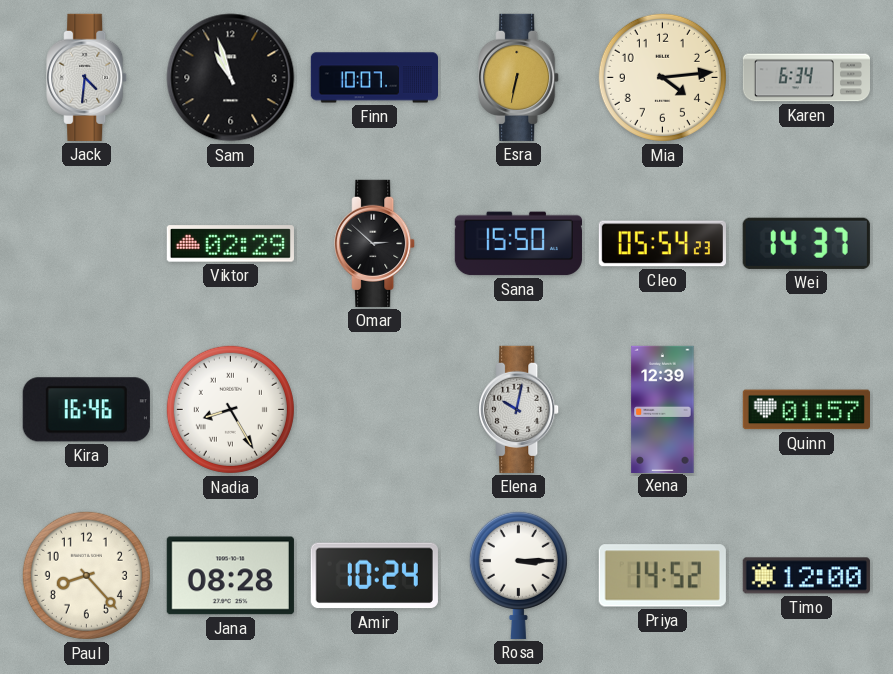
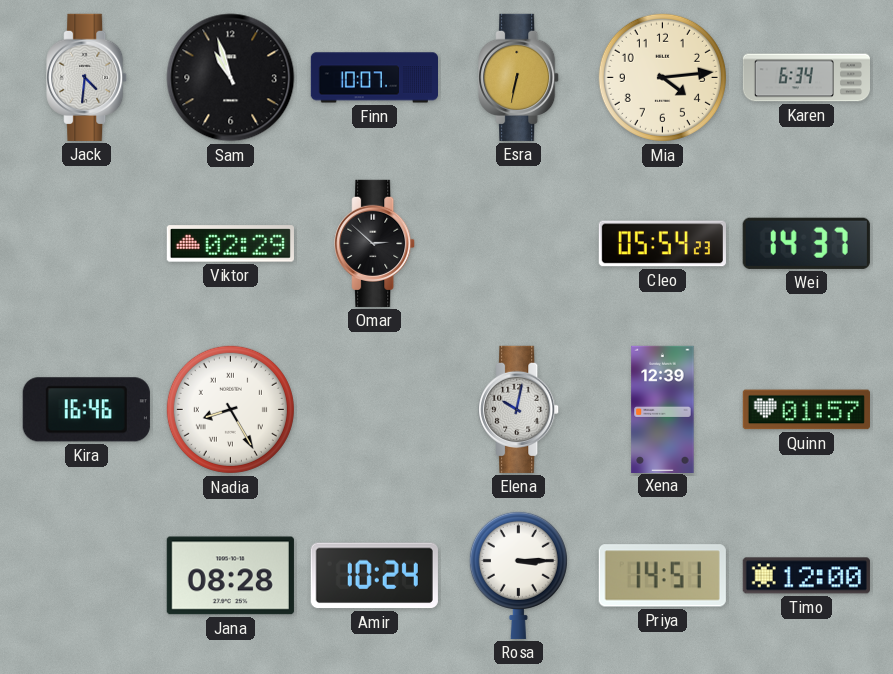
Sana: 15:50 -> none (518, 244)
Paul: 8:23 -> none (86, 575)
Priya: 14:52 -> 14:51 (662, 576)
